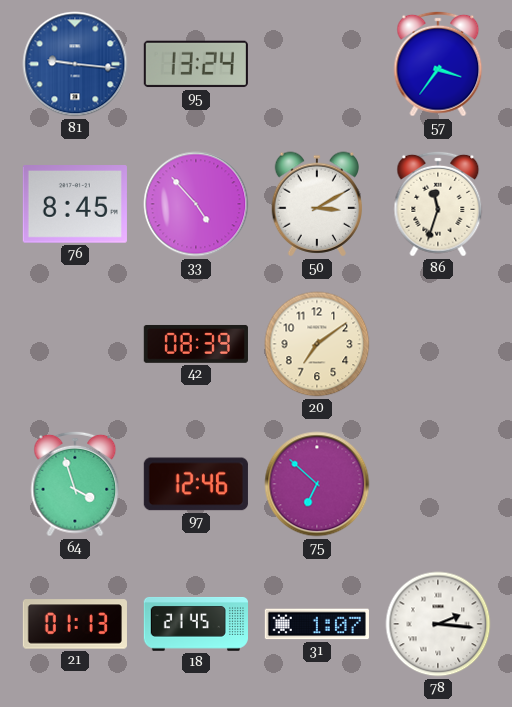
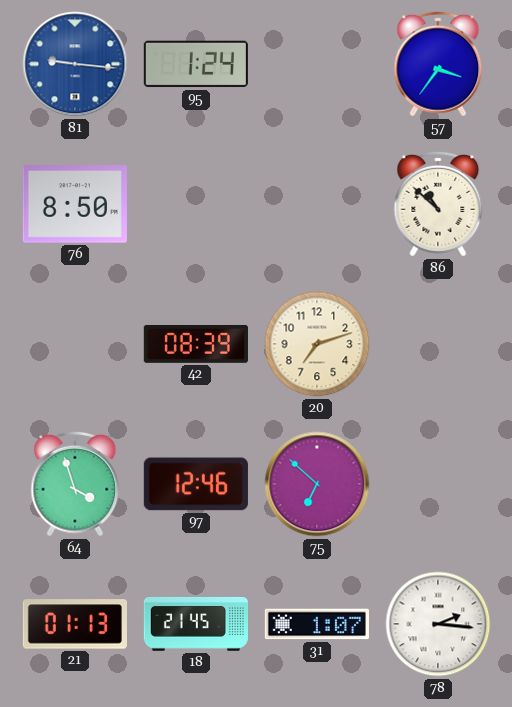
95: 13:24 -> 1:24 (196, 64)
76: 8:45 -> 8:50 (75, 205)
33: 4:53 -> none (196, 204)
50: 3:10 -> none (316, 204)
86: 11:33 -> 10:52 (438, 204)
20: 7:09 -> 7:12 (317, 344)
